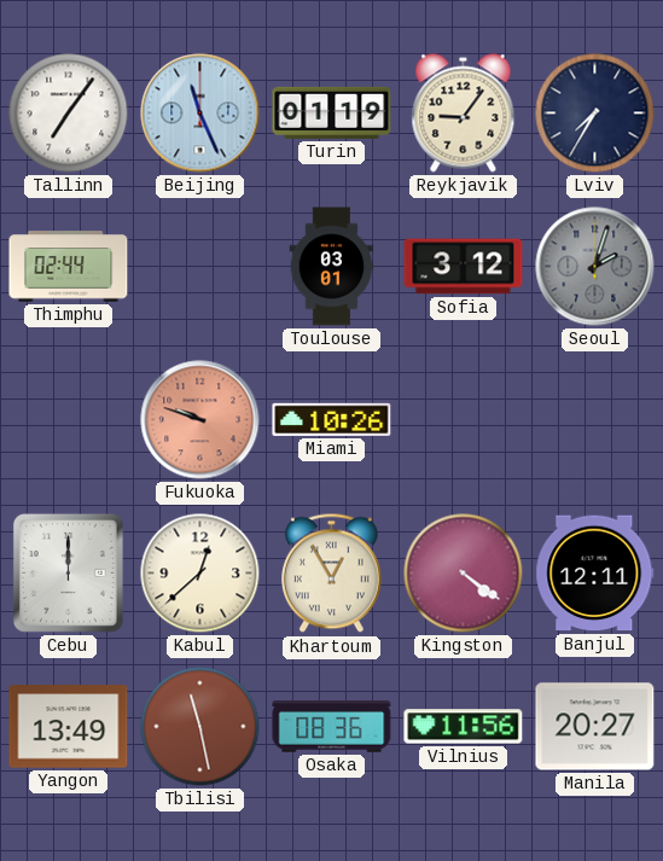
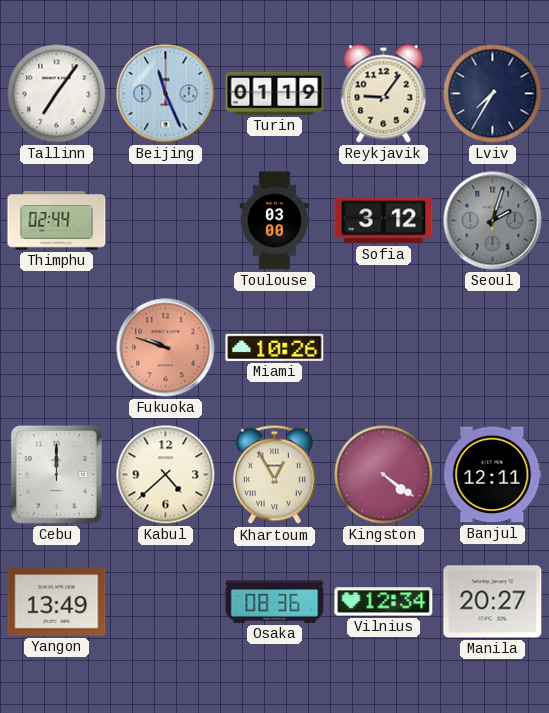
Toulouse: 03:01 -> 03:00 (275, 221)
Kabul: 12:38 -> 4:38 (166, 475)
Tbilisi: 11:28 -> none (200, 727)
Vilnius: 11:56 -> 12:34 (384, 602)
